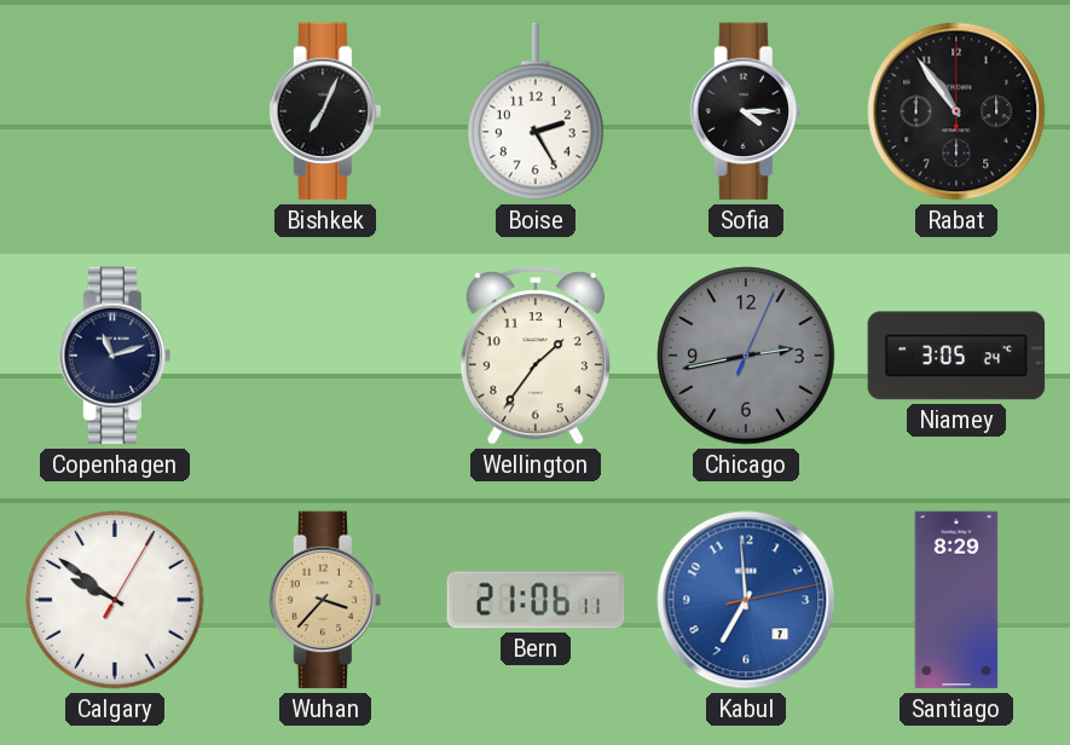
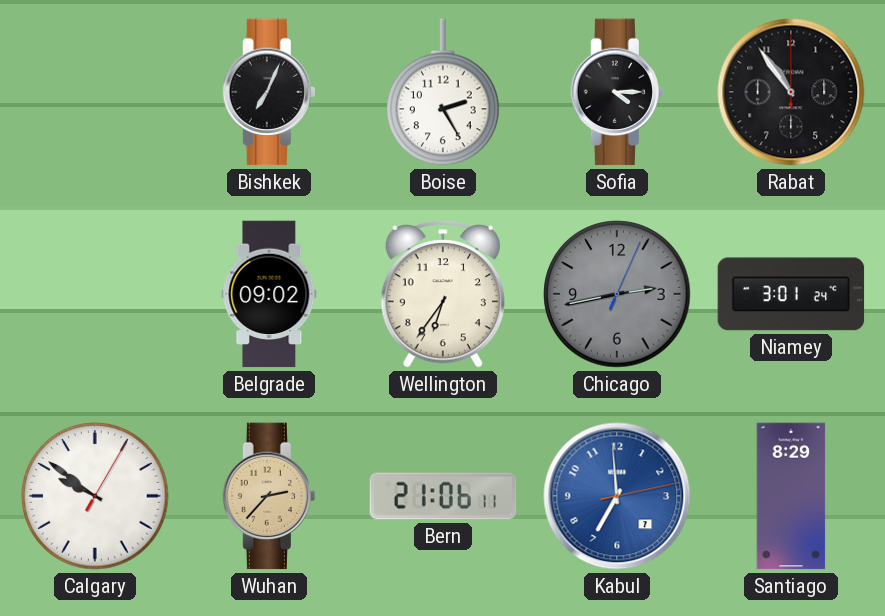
Copenhagen: 11:12 -> none (114, 356)
Belgrade: none -> 09:02 (269, 294)
Wellington: 1:36 -> 6:36 (443, 295)
Niamey: 3:05 -> 3:01 (791, 294)
Wuhan: 3:37 -> 2:37 (268, 496)
